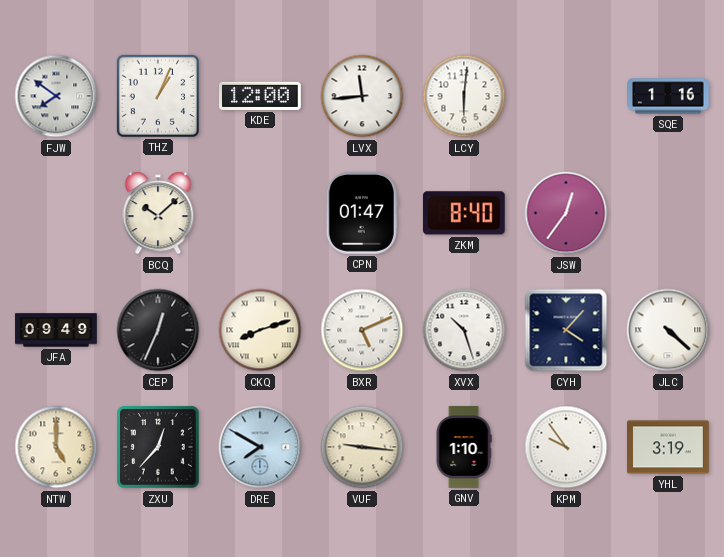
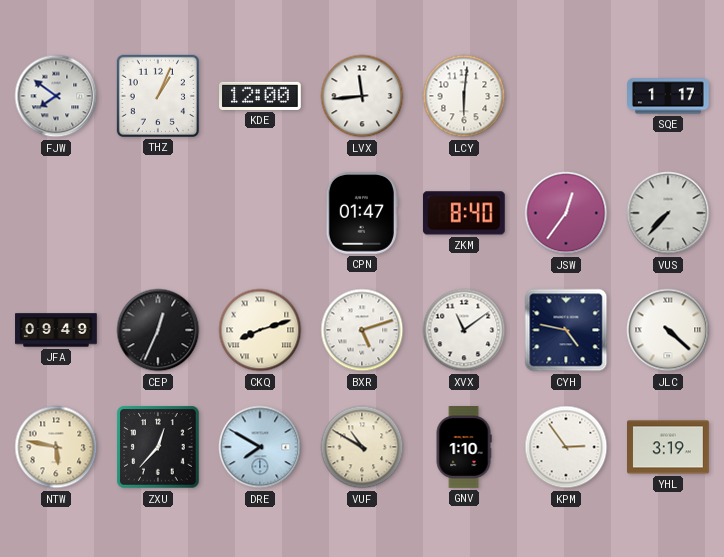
SQE: 1:16 -> 1:17 (669, 96)
BCQ: 10:08 -> none (158, 213)
VUS: none -> 7:37 (668, 213)
BXR: 5:11 -> 5:12 (362, 330)
XVX: 10:27 -> 11:09 (464, 330)
CYH: 4:07 -> 4:47 (566, 330)
NTW: 5:00 -> 5:47 (56, 447)
VUF: 9:16 -> 10:50 (362, 447)
KPM: 9:54 -> 2:54 (566, 447)
